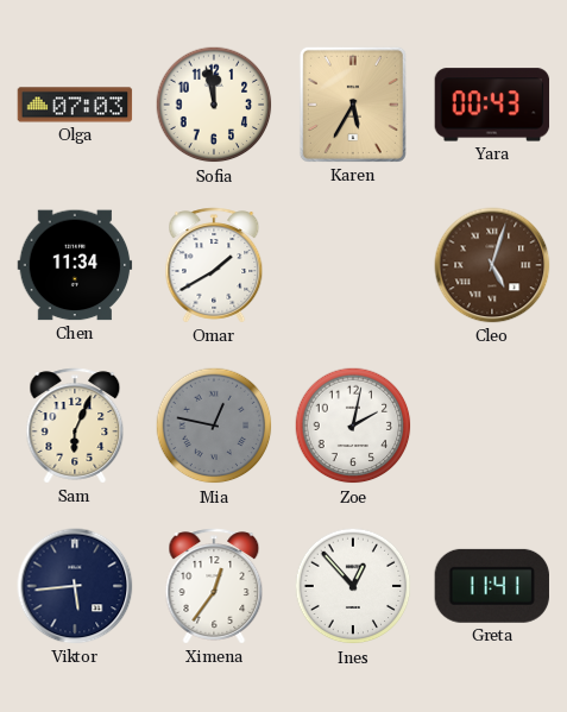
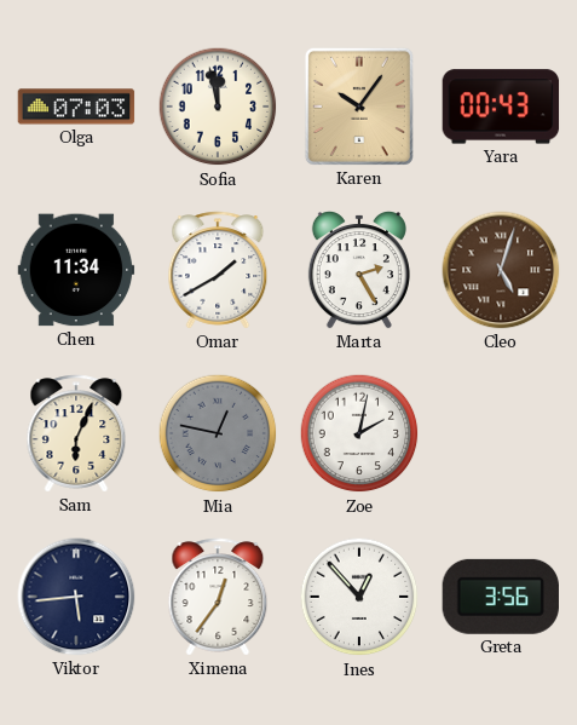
Karen: 5:35 -> 10:06 (359, 107)
Marta: none -> 2:25 (359, 271)
Greta: 11:41 -> 3:56 (500, 597)
